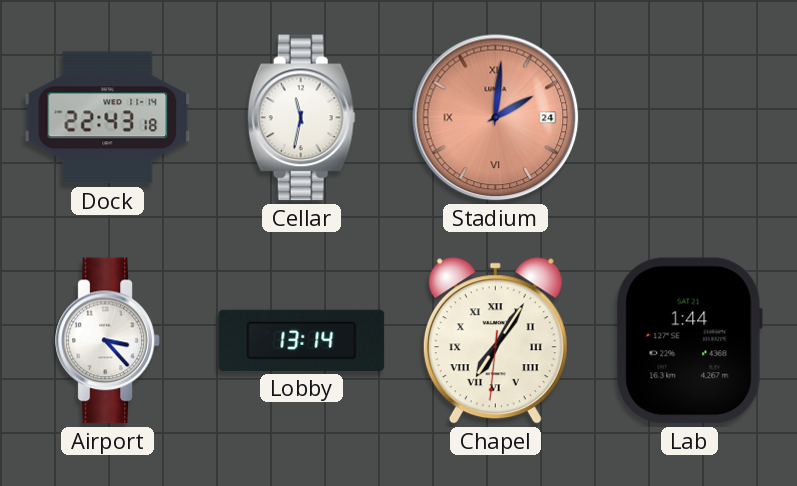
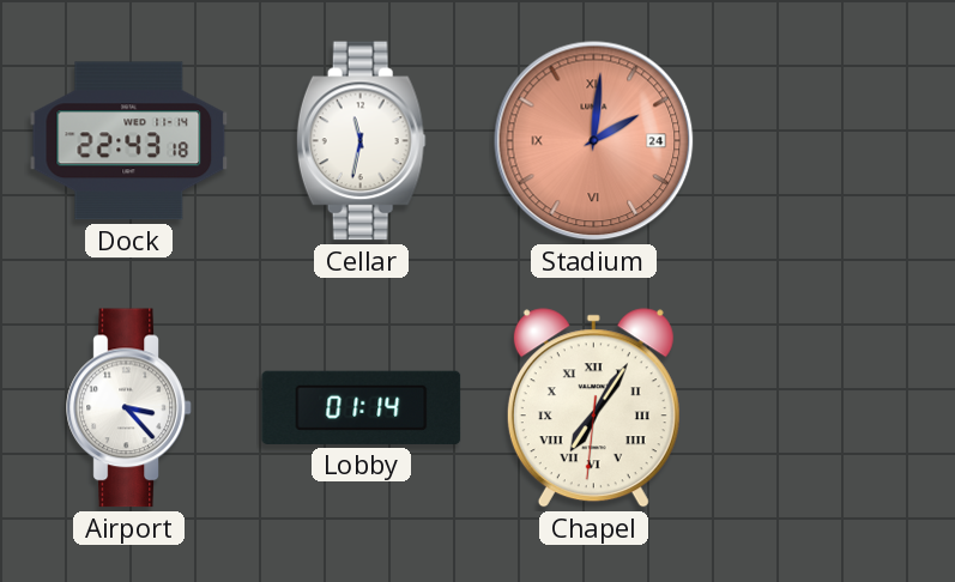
Lobby: 13:14 -> 01:14 (362, 407)
Lab: 1:44 -> none (689, 341)
